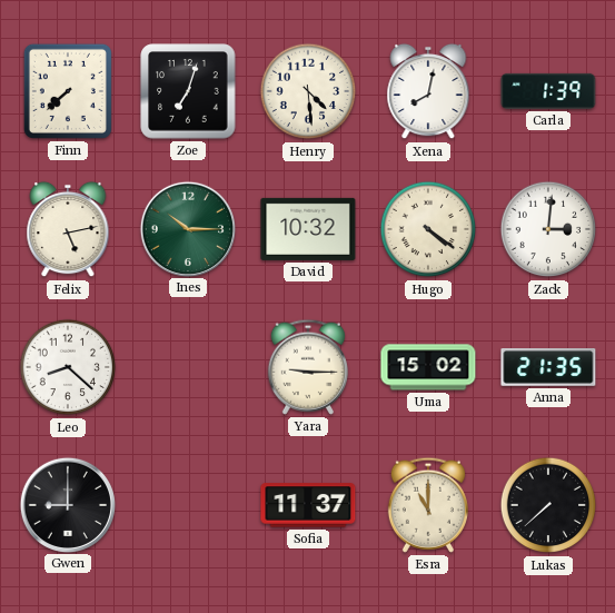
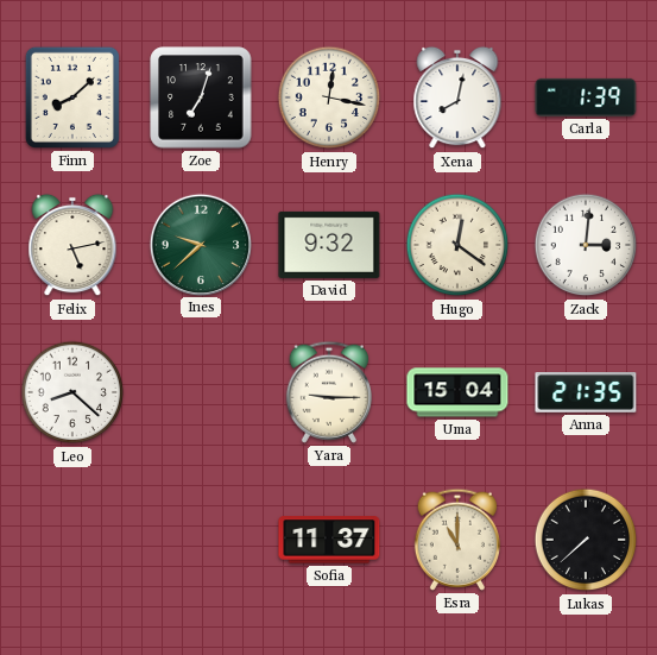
Finn: 7:38 -> 8:08 (72, 97)
Henry: 4:29 -> 12:17 (329, 97)
Ines: 10:15 -> 9:38 (200, 244)
David: 10:32 -> 9:32 (329, 245)
Hugo: 4:21 -> 12:21 (457, 245)
Uma: 15:02 -> 15:04 (457, 392)
Gwen: 9:00 -> none (67, 504)
